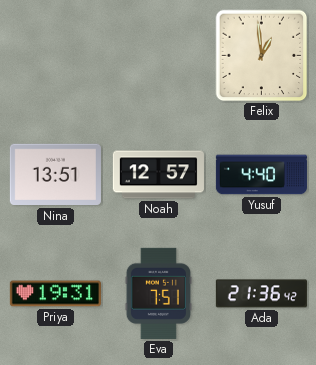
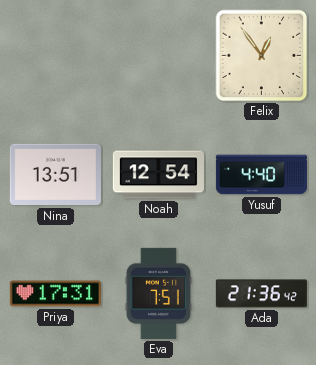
Felix: 12:59 -> 12:54 (262, 56)
Noah: 12:57 -> 12:54 (158, 175)
Priya: 19:31 -> 17:31 (55, 294)
